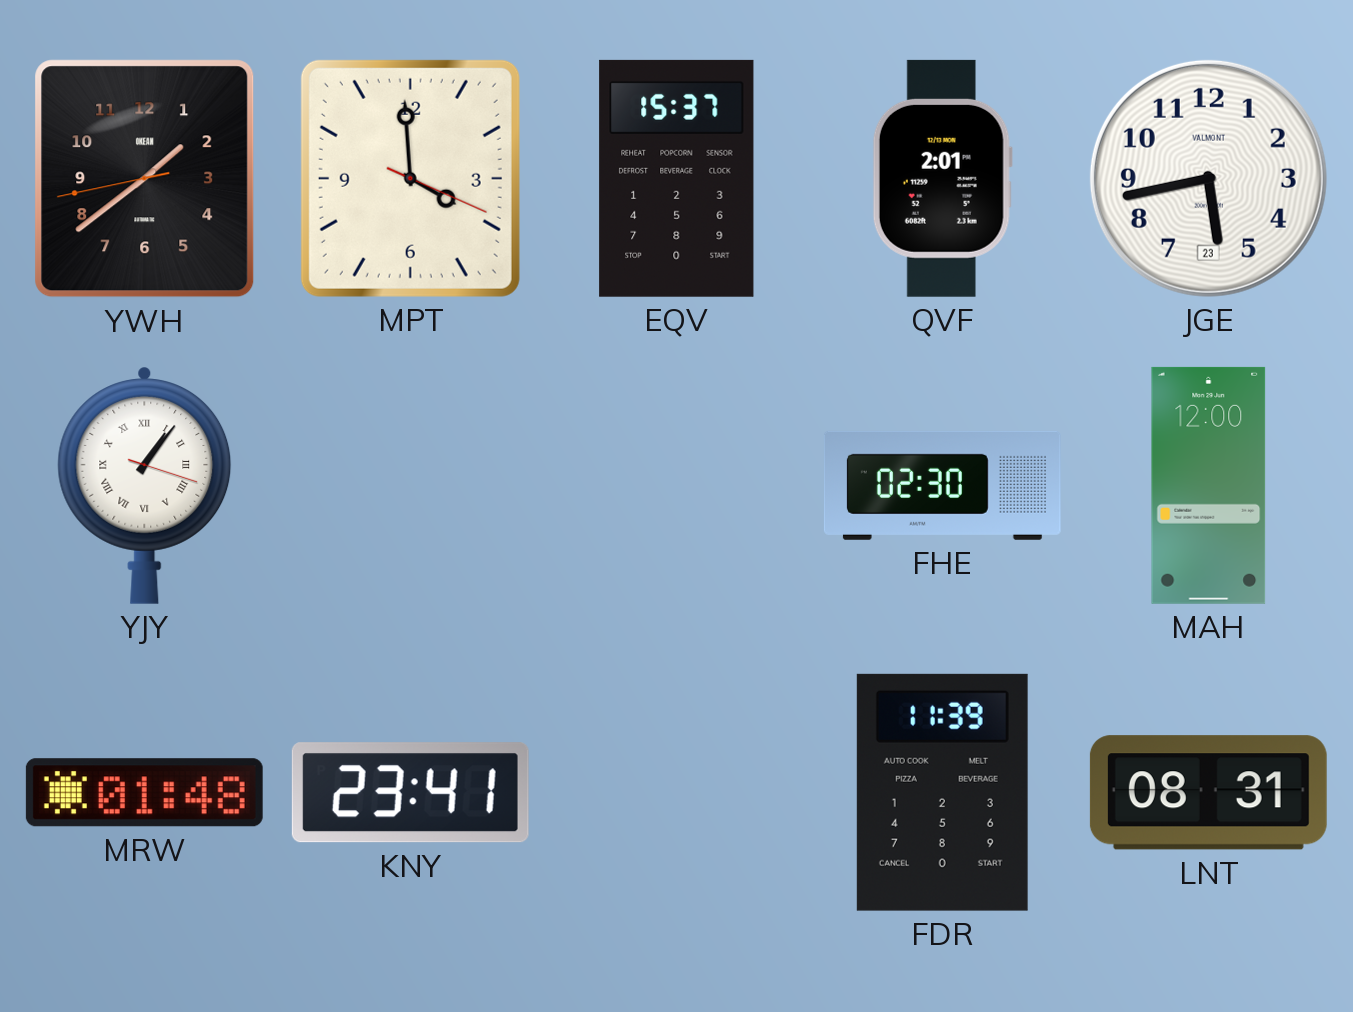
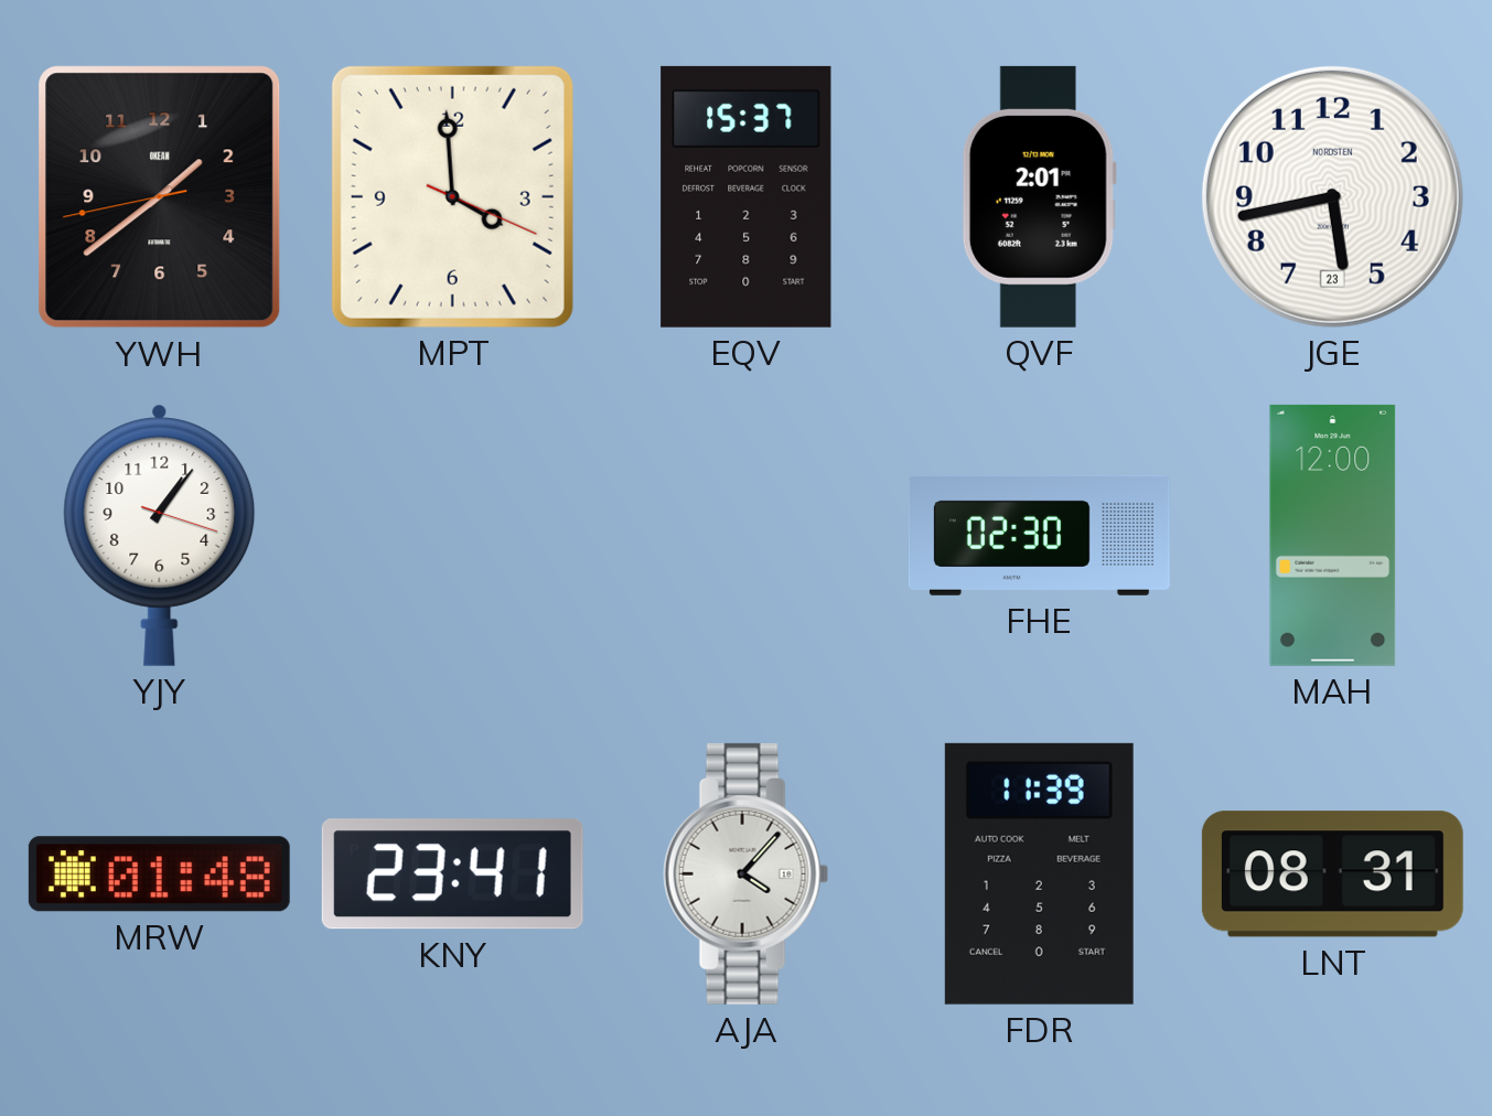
JGE brand: VALMONT -> NORDSTEN (1332, 196)
YJY numerals: Roman -> Arabic (160, 535)
AJA: none -> 4:07 (747, 873)
